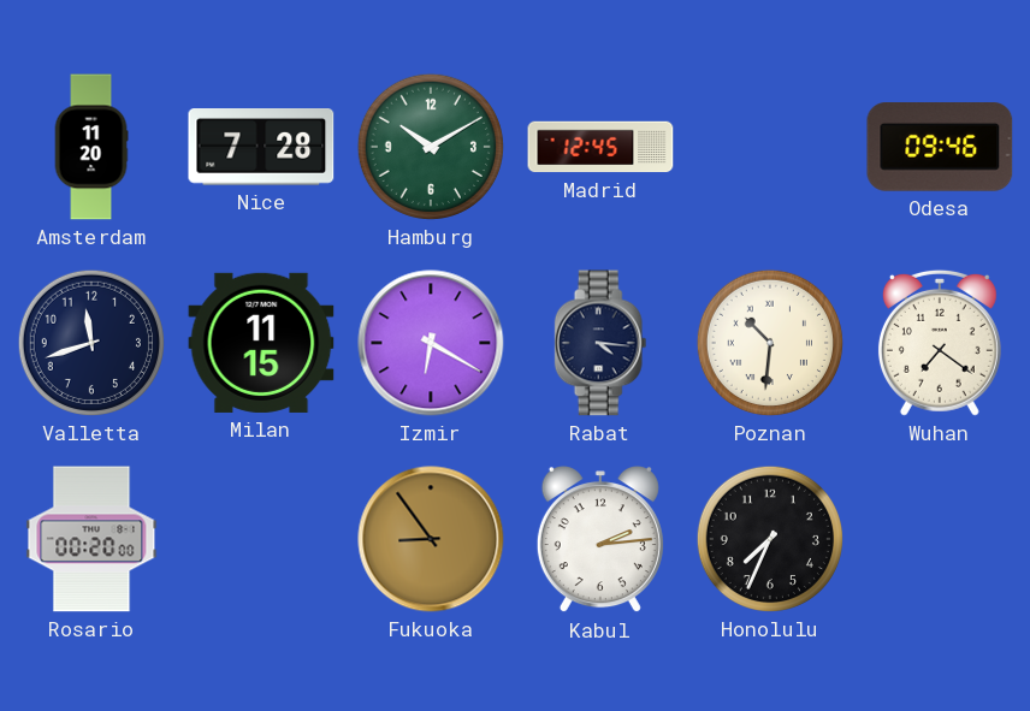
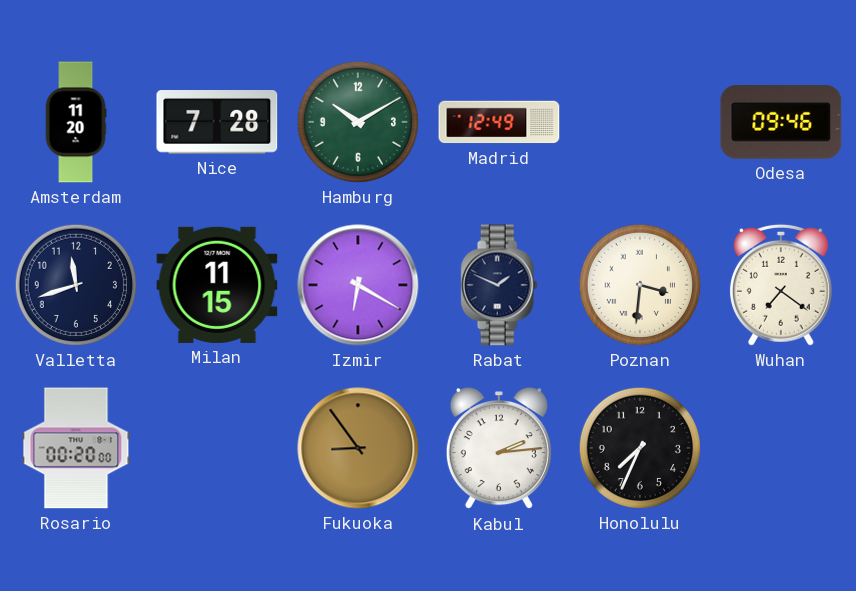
Madrid: 12:45 -> 12:49 (499, 122)
Rabat: 4:16 -> 1:49 (499, 285)
Poznan: 10:31 -> 3:31 (640, 285)
